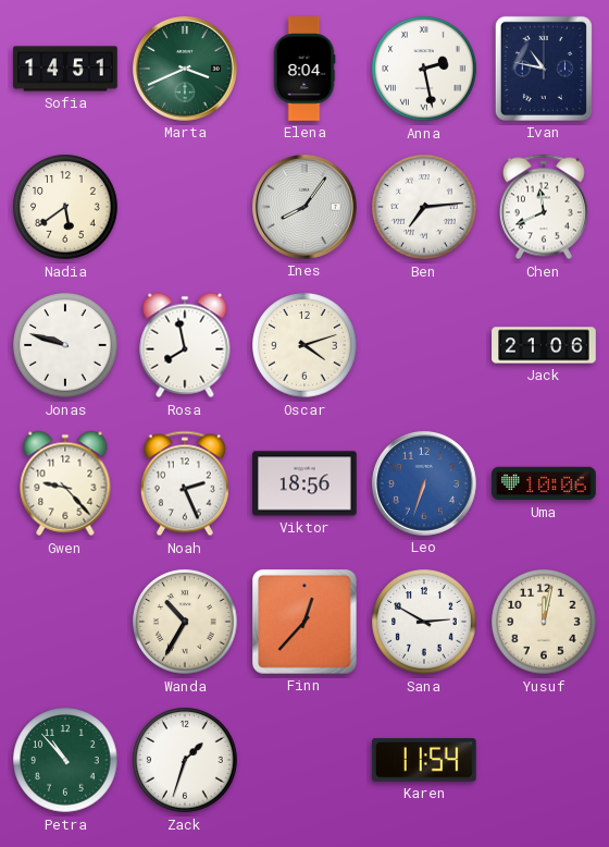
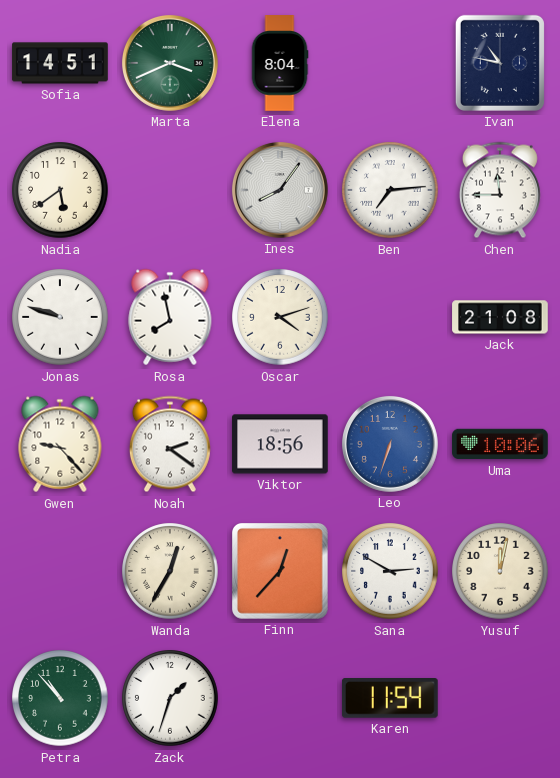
Anna: 2:28 -> none (424, 69)
Chen: 11:41 -> 11:45 (500, 190)
Jack: 21:06 -> 21:08 (500, 317)
Noah: 2:26 -> 2:21 (170, 444)
Wanda: 10:35 -> 12:35 (170, 571)
